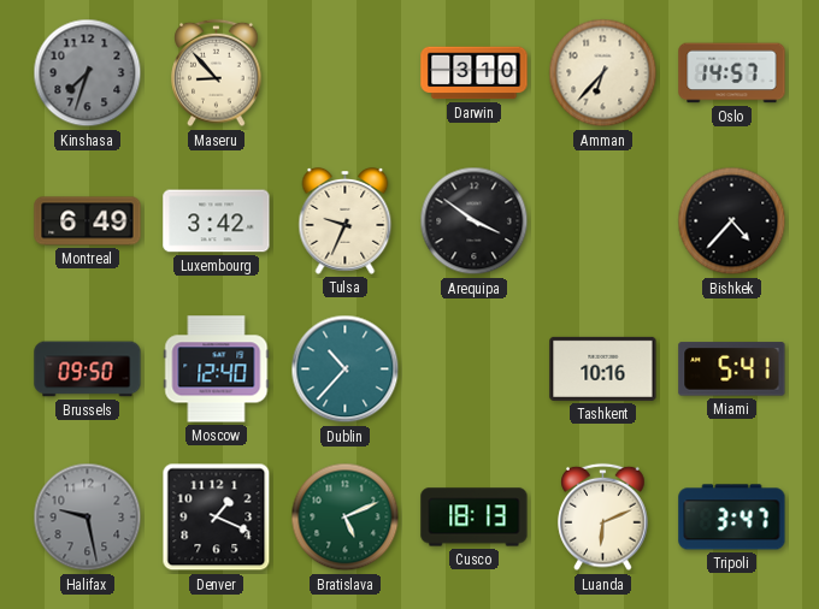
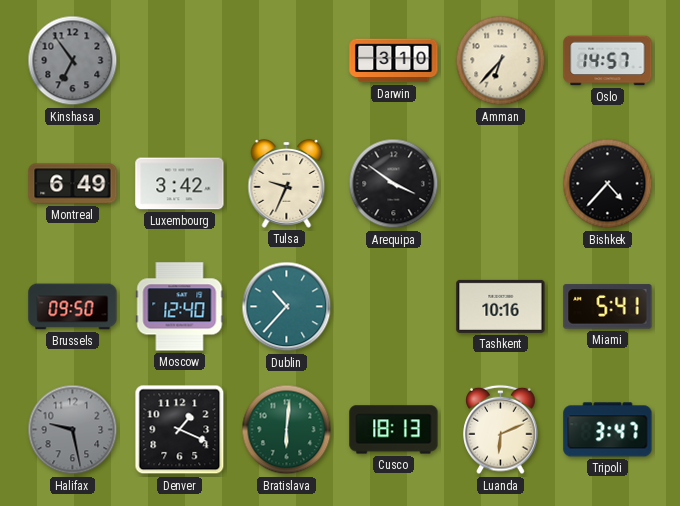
Kinshasa: 7:33 -> 6:54 (73, 61)
Maseru: 8:53 -> none (217, 73)
Bratislava: 5:11 -> 6:01 (287, 430)
